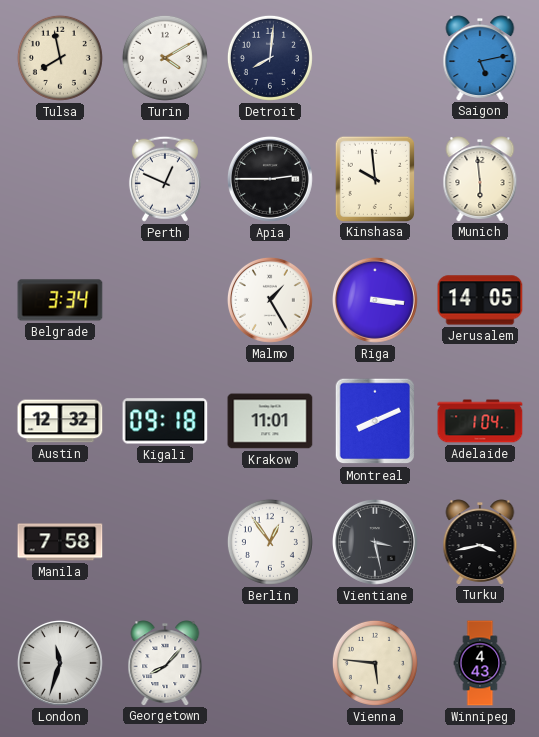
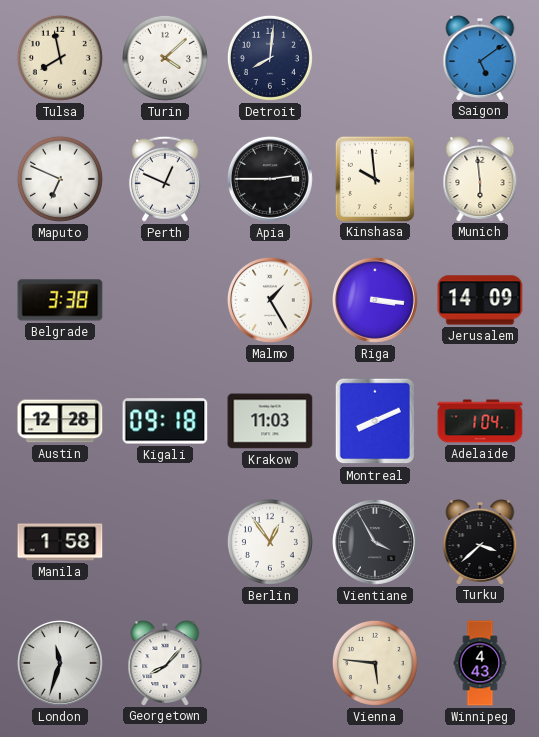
Turin: 4:10 -> 4:08 (165, 58)
Saigon: 5:13 -> 5:09 (480, 58)
Maputo: none -> 6:49 (60, 179)
Belgrade: 3:34 -> 3:38 (60, 300)
Jerusalem: 14:05 -> 14:09 (480, 300)
Austin: 12:32 -> 12:28 (60, 421)
Krakow: 11:01 -> 11:03 (270, 421)
Manila: 7:58 -> 1:58 (60, 542)
Vientiane: 3:28 -> 3:55 (375, 542)
Turku: 3:43 -> 3:38 (480, 542)
